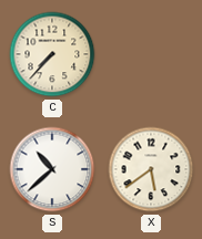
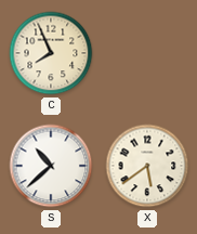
C: 7:37 -> 7:56 (51, 53)
